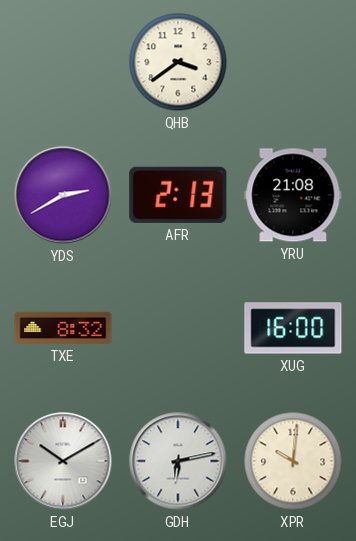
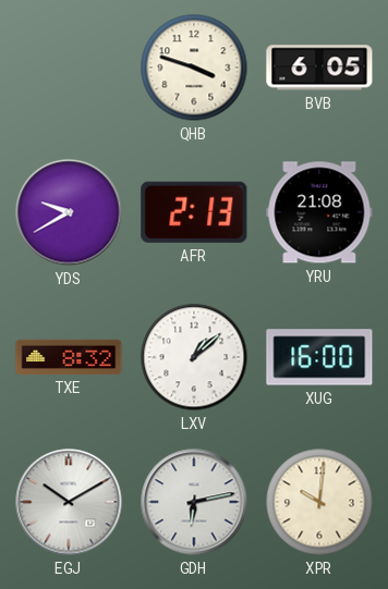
QHB: 3:39 -> 3:48 (194, 68)
BVB: none -> 6:05 (319, 68)
YDS: 2:40 -> 9:40 (69, 212)
LXV: none -> 1:08 (194, 357)
